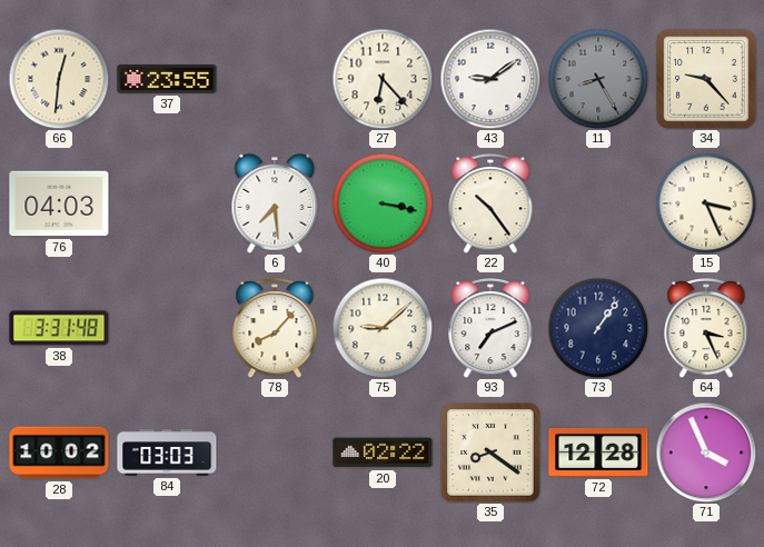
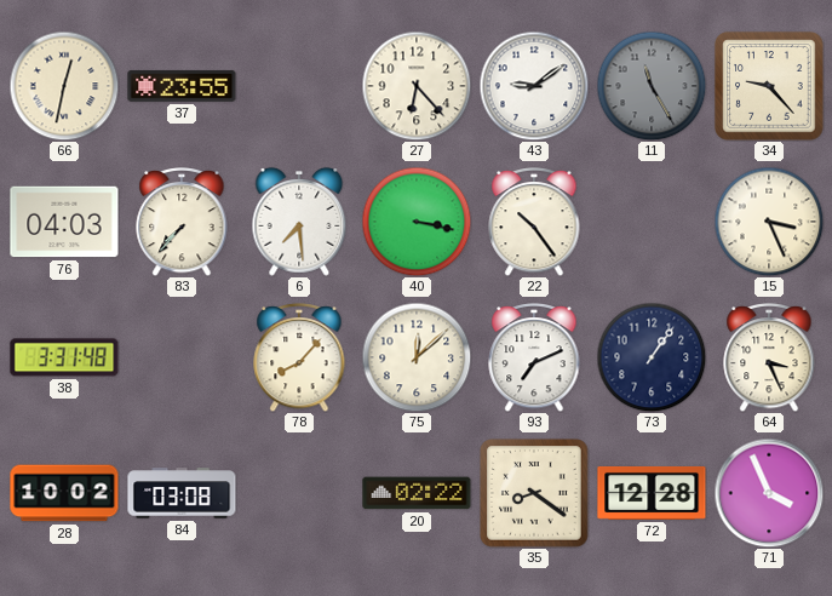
66: 12:31 -> 12:32 (64, 86)
11: 8:25 -> 11:25 (652, 86)
83: none -> 7:37 (182, 223)
75: 9:08 -> 12:08 (417, 357)
84: 03:03 -> 03:08 (182, 493)
